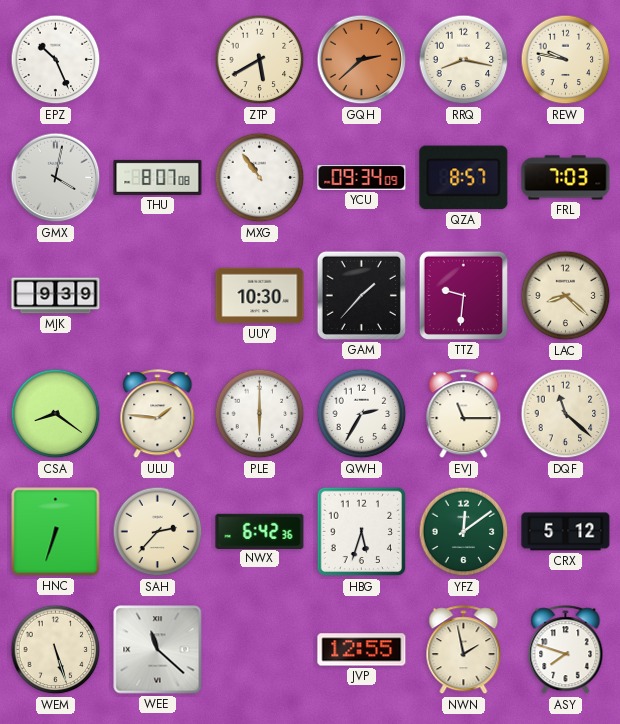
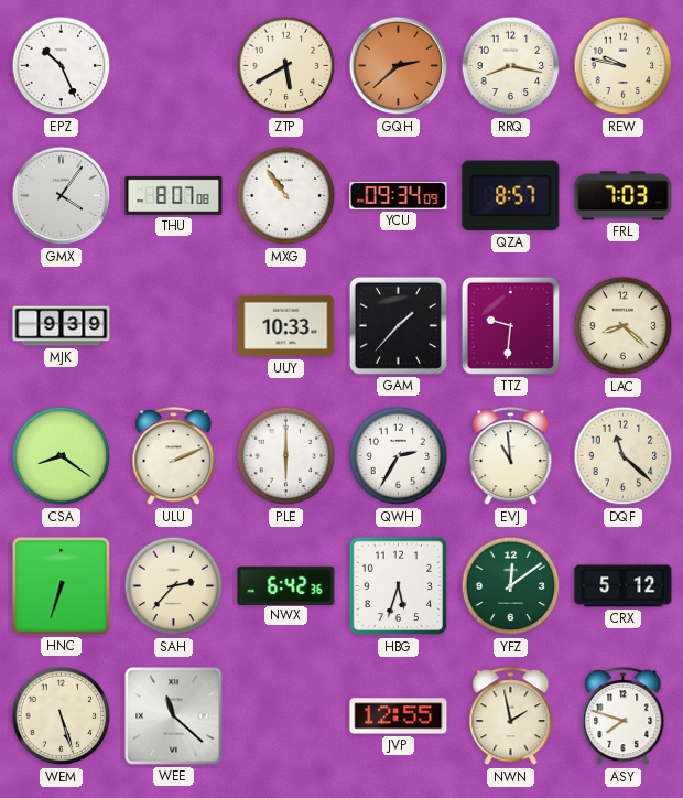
GMX: 4:02 -> 4:06 (62, 196)
UUY: 10:30 -> 10:33 (286, 326)
ULU: 1:46 -> 2:11 (174, 456)
EVJ: 11:15 -> 10:59 (511, 456)
